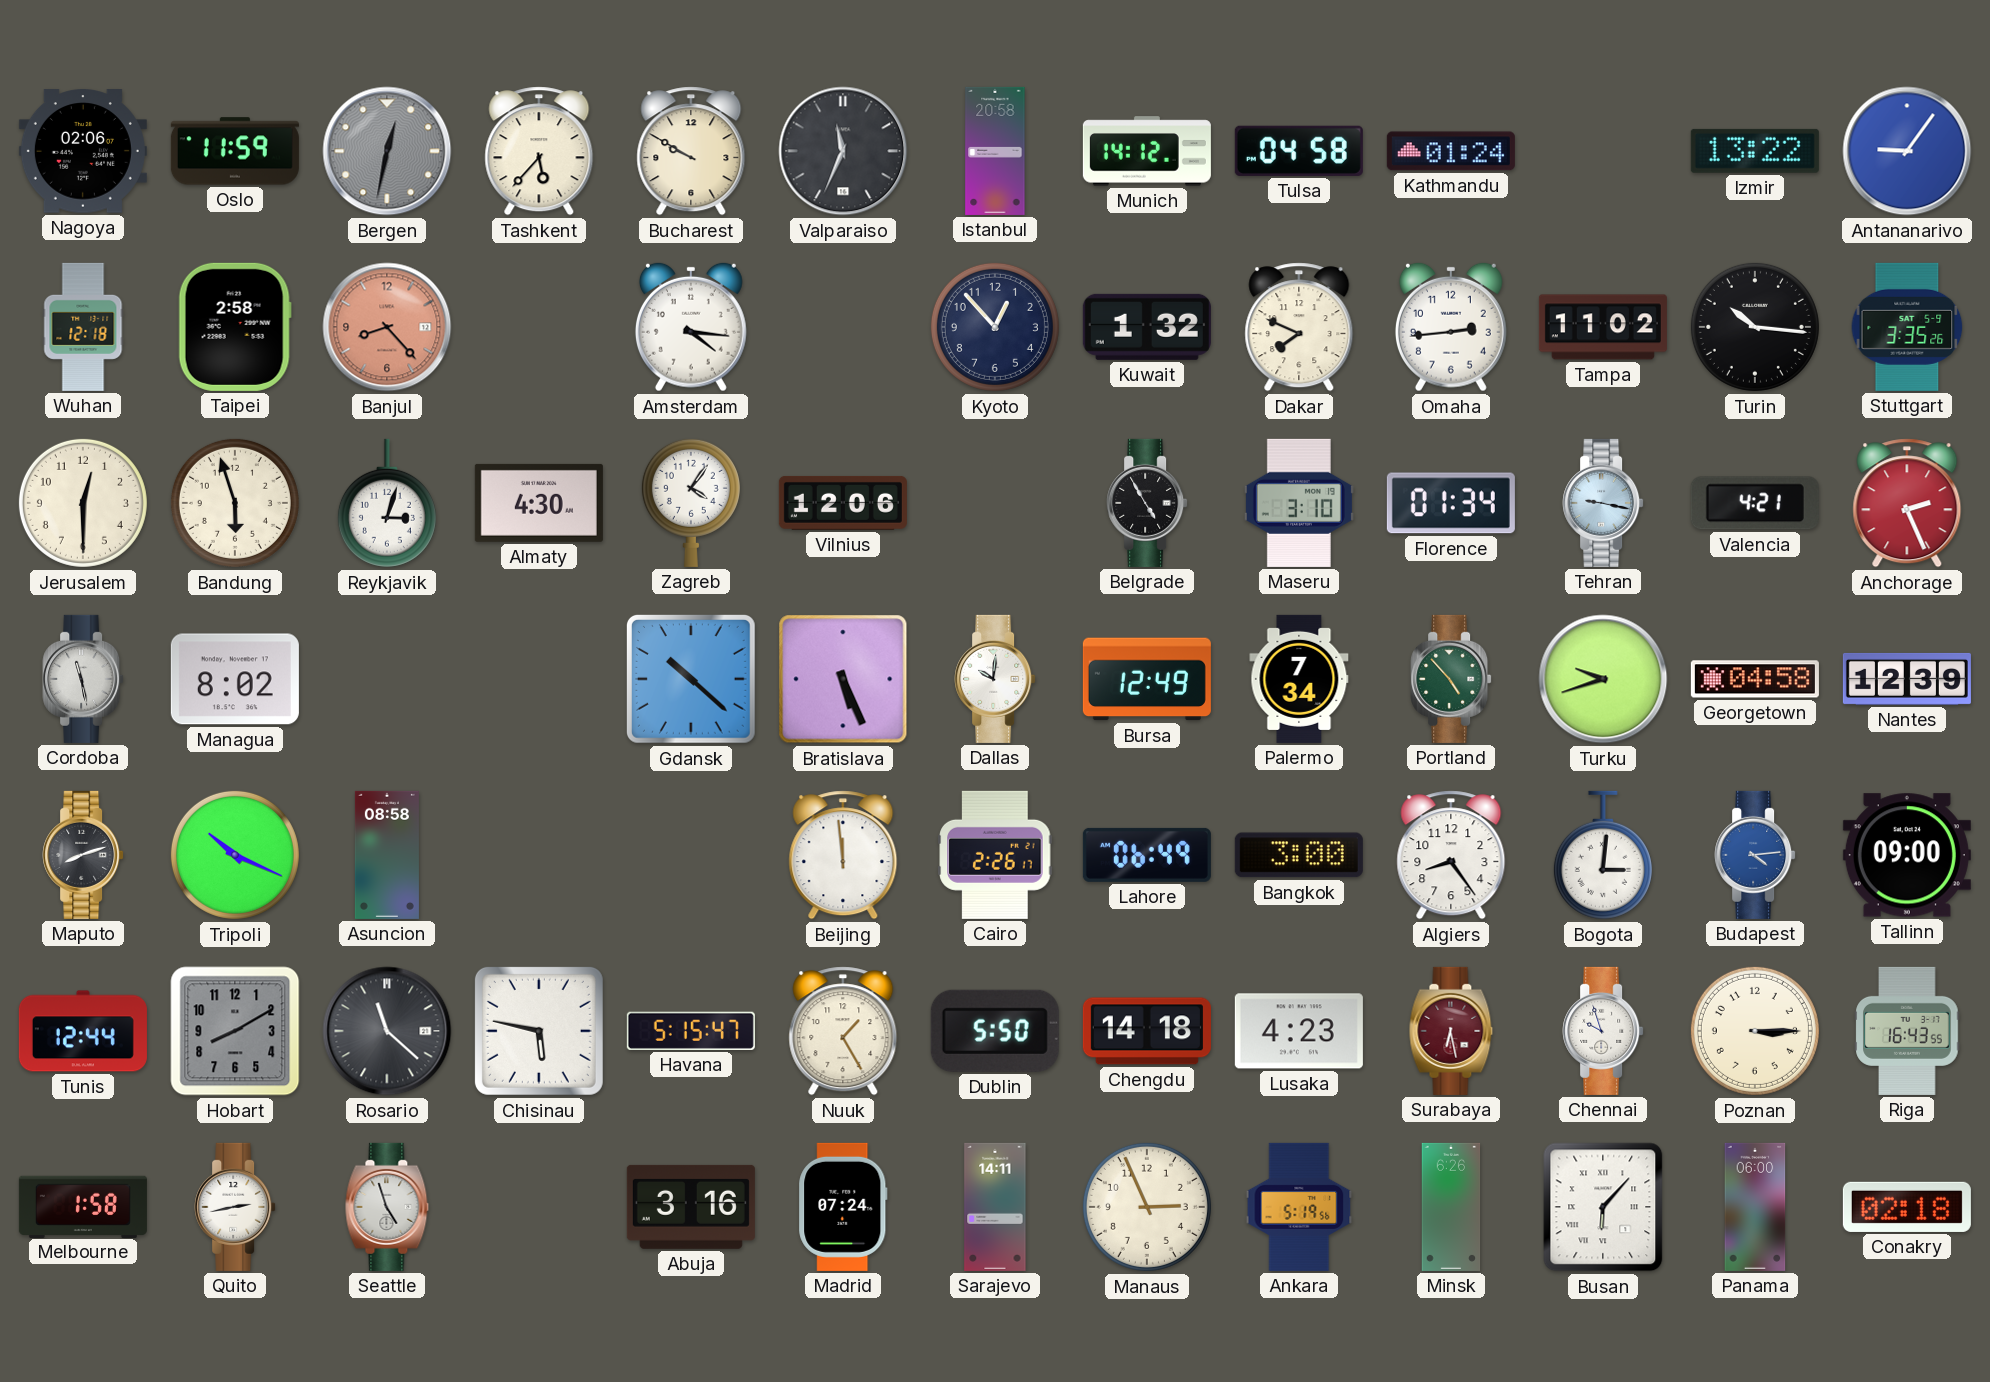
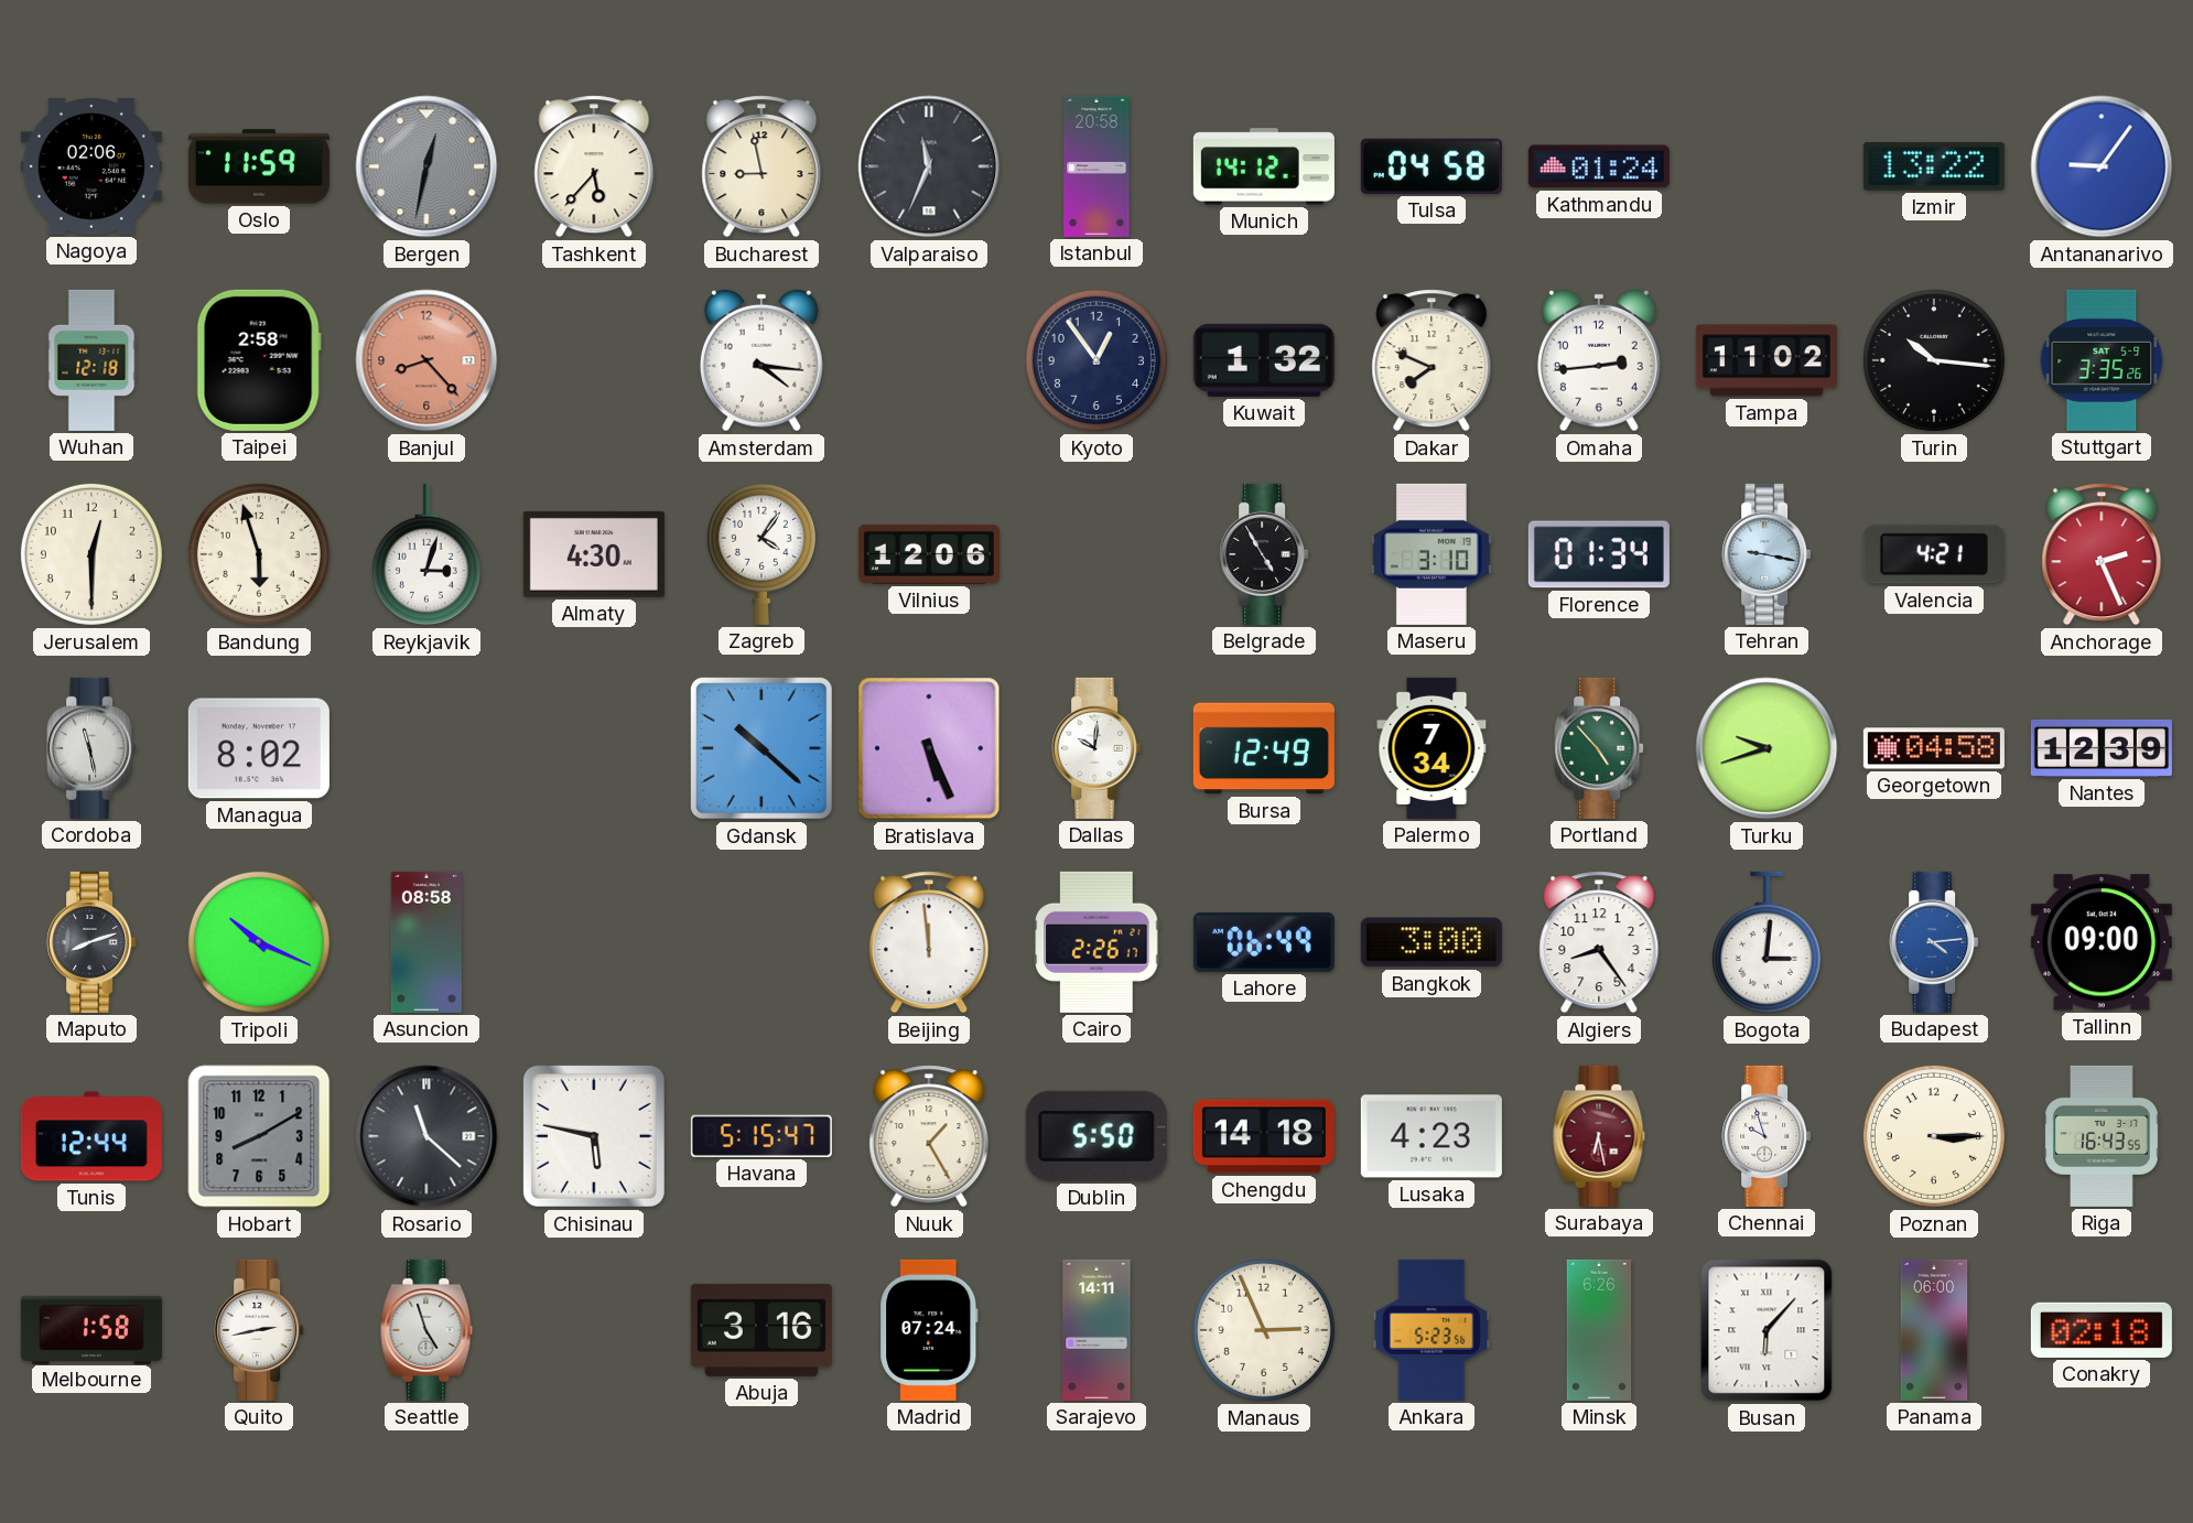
Bucharest: 9:50 -> 8:58 (761, 166)
Kyoto: 12:53 -> 12:54 (1096, 360)
Ankara: 5:19 -> 5:23 (1432, 1330)
